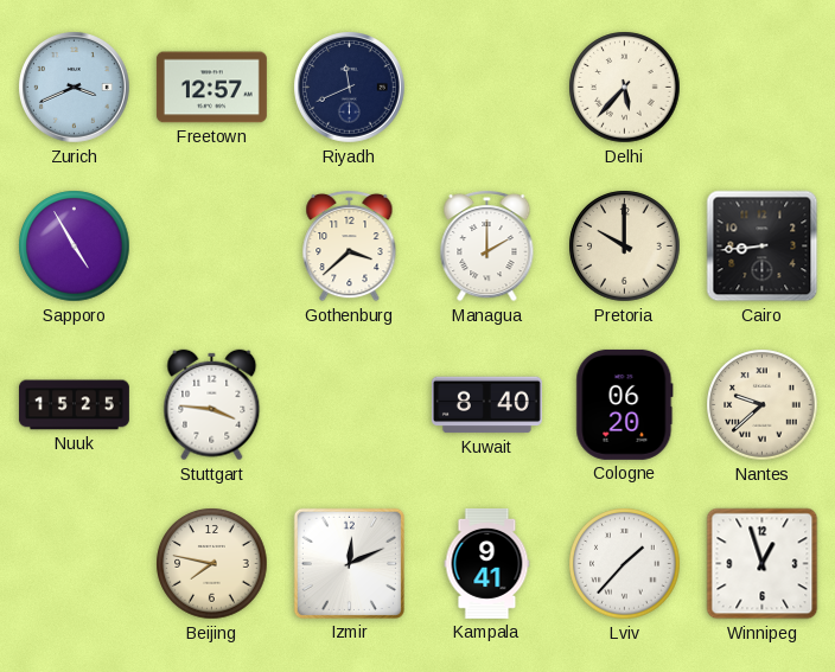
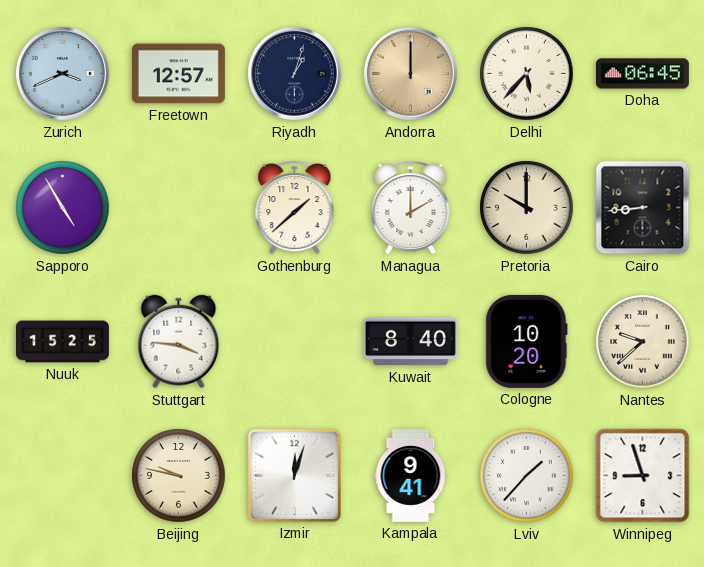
Riyadh: 11:41 -> 1:03 (295, 74)
Andorra: none -> 12:00 (411, 74)
Doha: none -> 06:45 (642, 74)
Gothenburg: 3:38 -> 1:38 (295, 207)
Cologne: 06:20 -> 10:20 (527, 341)
Beijing: 7:47 -> 9:47 (179, 476)
Izmir: 12:11 -> 12:03 (294, 475)
Winnipeg: 12:57 -> 8:57 (643, 476)
